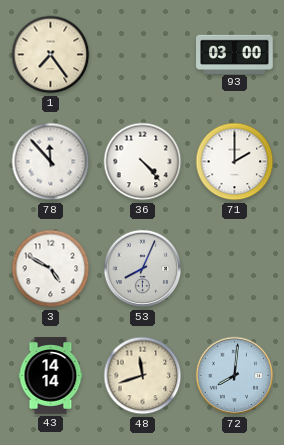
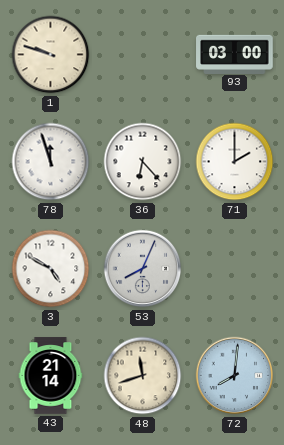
1: 7:24 -> 9:48 (51, 55)
78: 11:53 -> 11:57 (51, 162)
36: 4:23 -> 6:23 (143, 162)
43: 14:14 -> 21:14 (51, 376)
